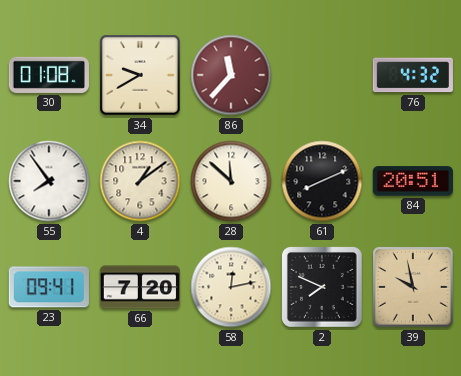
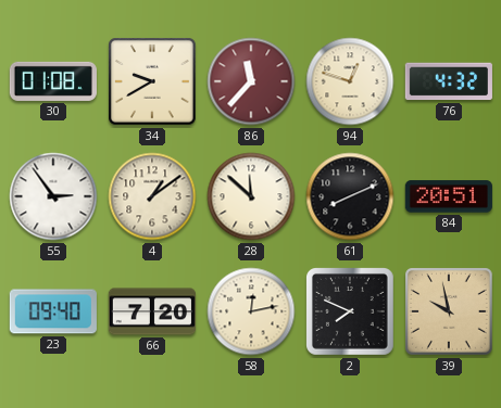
94: none -> 12:48 (350, 81)
55: 7:54 -> 2:54 (53, 196)
23: 09:41 -> 09:40 (53, 311)
